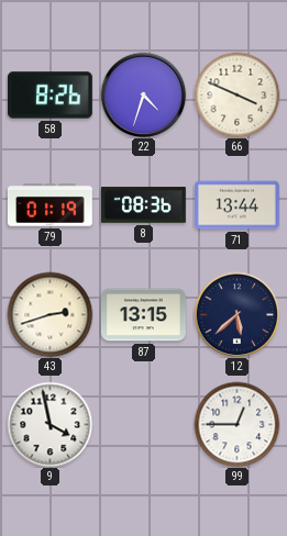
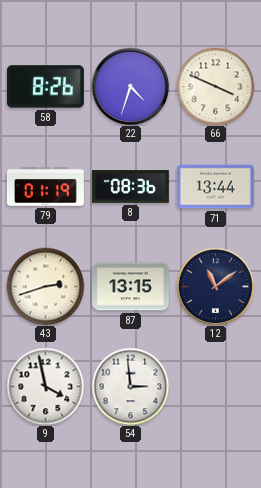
12: 5:38 -> 11:09 (215, 286)
54: none -> 2:59 (130, 386)
99: 12:45 -> none (236, 424)
